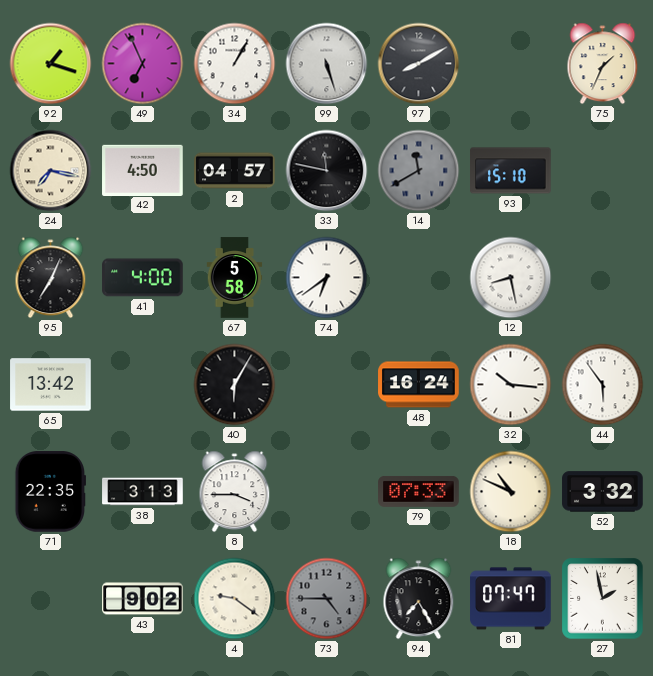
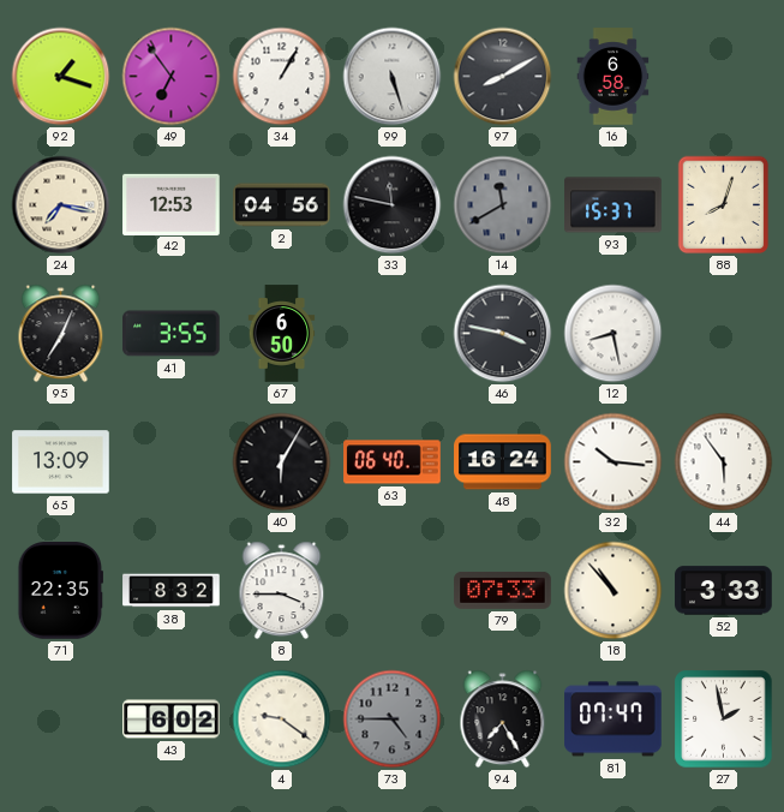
49: 6:56 -> 6:54 (172, 77)
16: none -> 6:58 (614, 77)
75: 1:34 -> none (603, 64)
42: 4:50 -> 12:53 (172, 204)
2: 04:57 -> 04:56 (282, 205)
93: 15:10 -> 15:37 (614, 205)
88: none -> 8:03 (724, 205)
41: 4:00 -> 3:55 (172, 334)
67: 5:58 -> 6:50 (282, 334)
74: 6:39 -> none (327, 278)
46: none -> 3:47 (503, 334)
65: 13:42 -> 13:09 (61, 462)
63: none -> 06:40 (393, 462)
38: 3:13 -> 8:32 (172, 591)
18: 10:49 -> 10:53 (614, 591)
52: 3:32 -> 3:33 (724, 591)
43: 9:02 -> 6:02 (172, 720)
